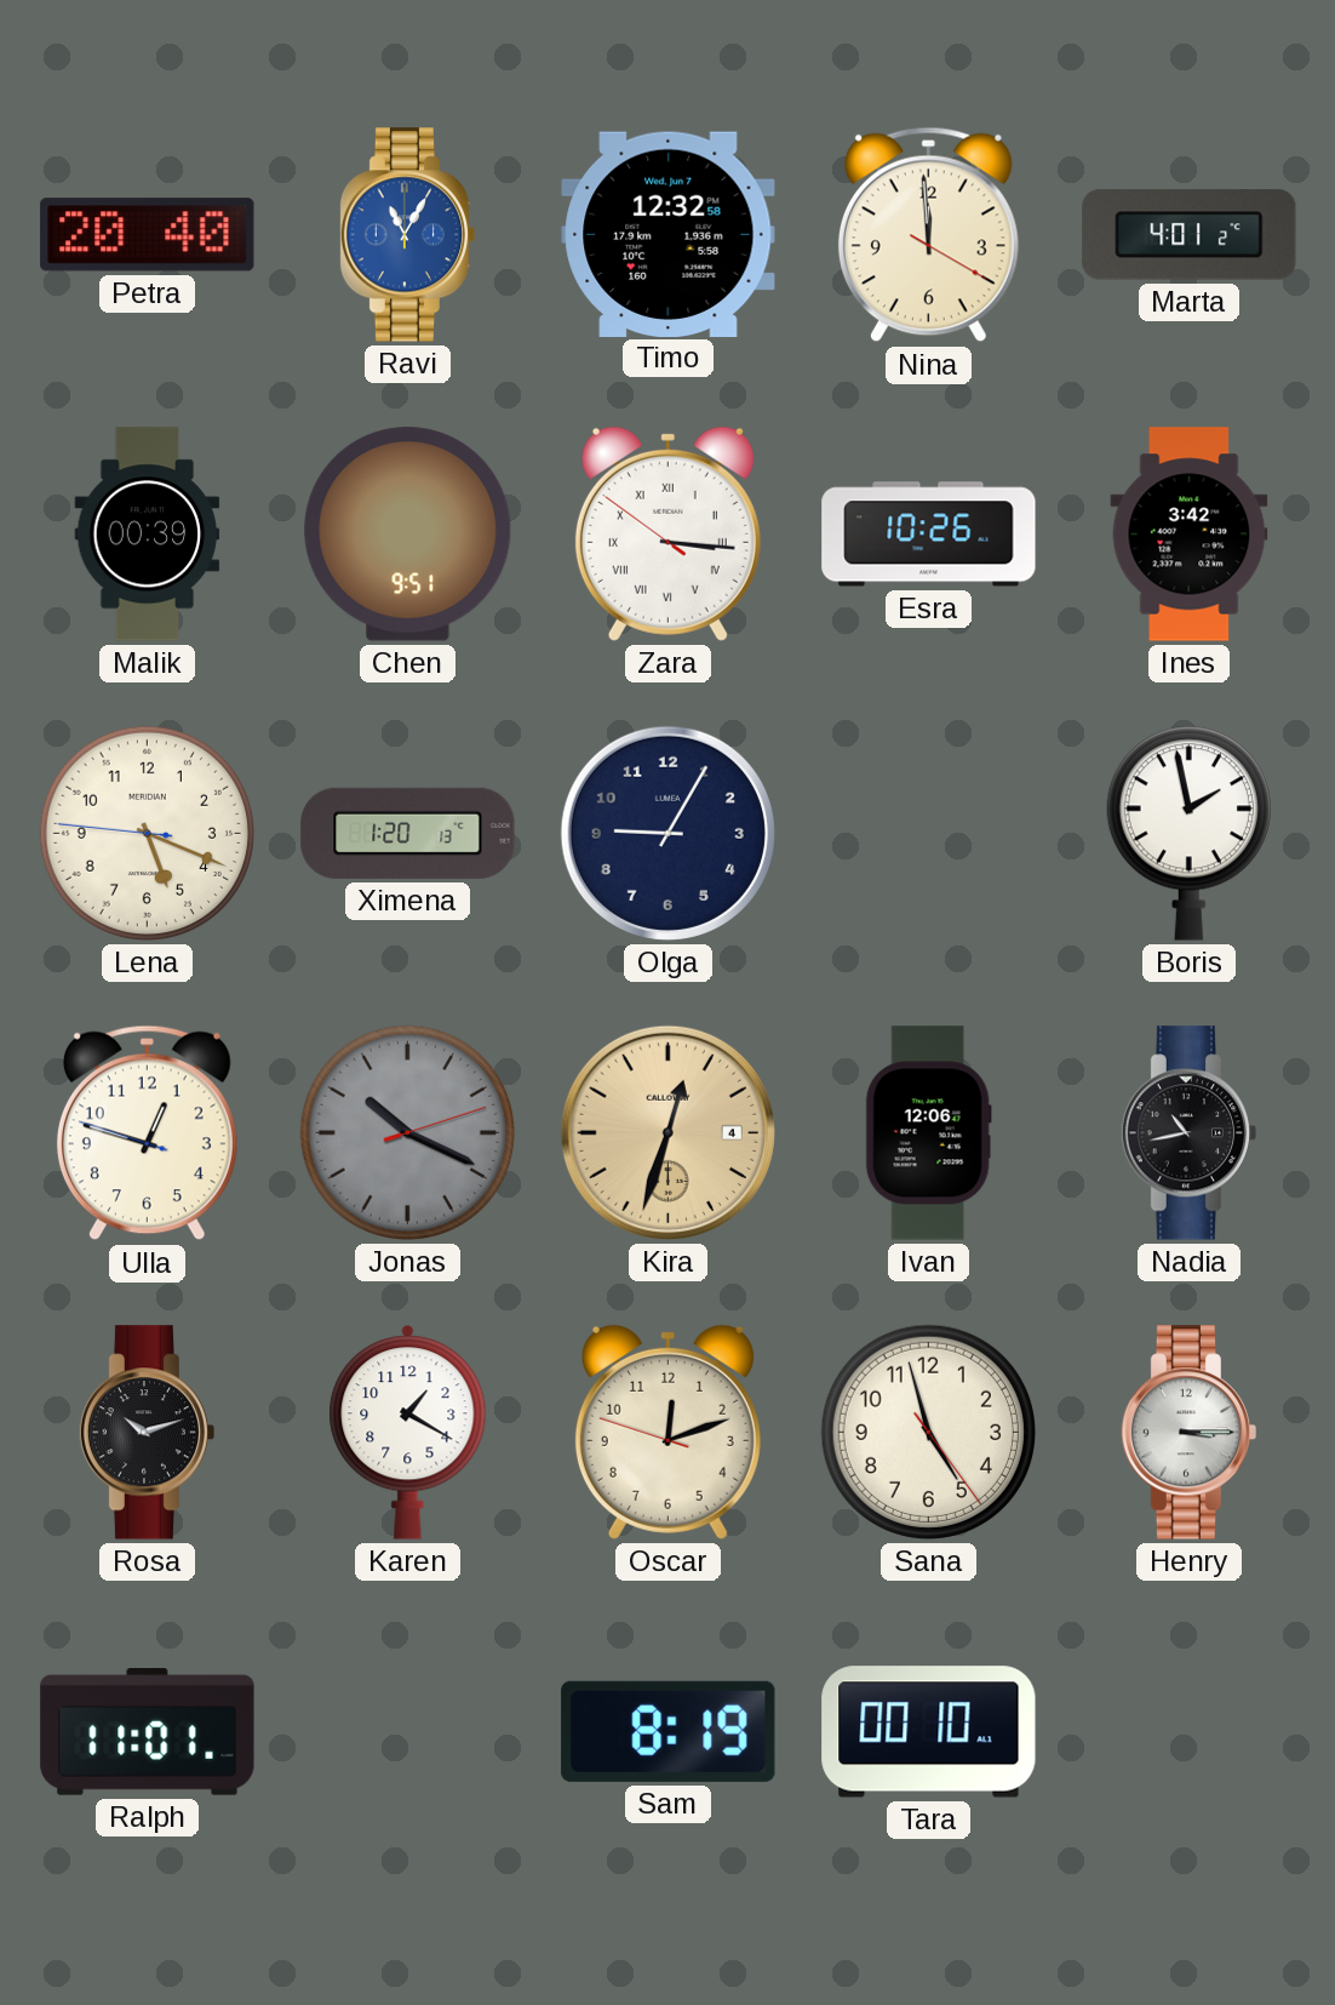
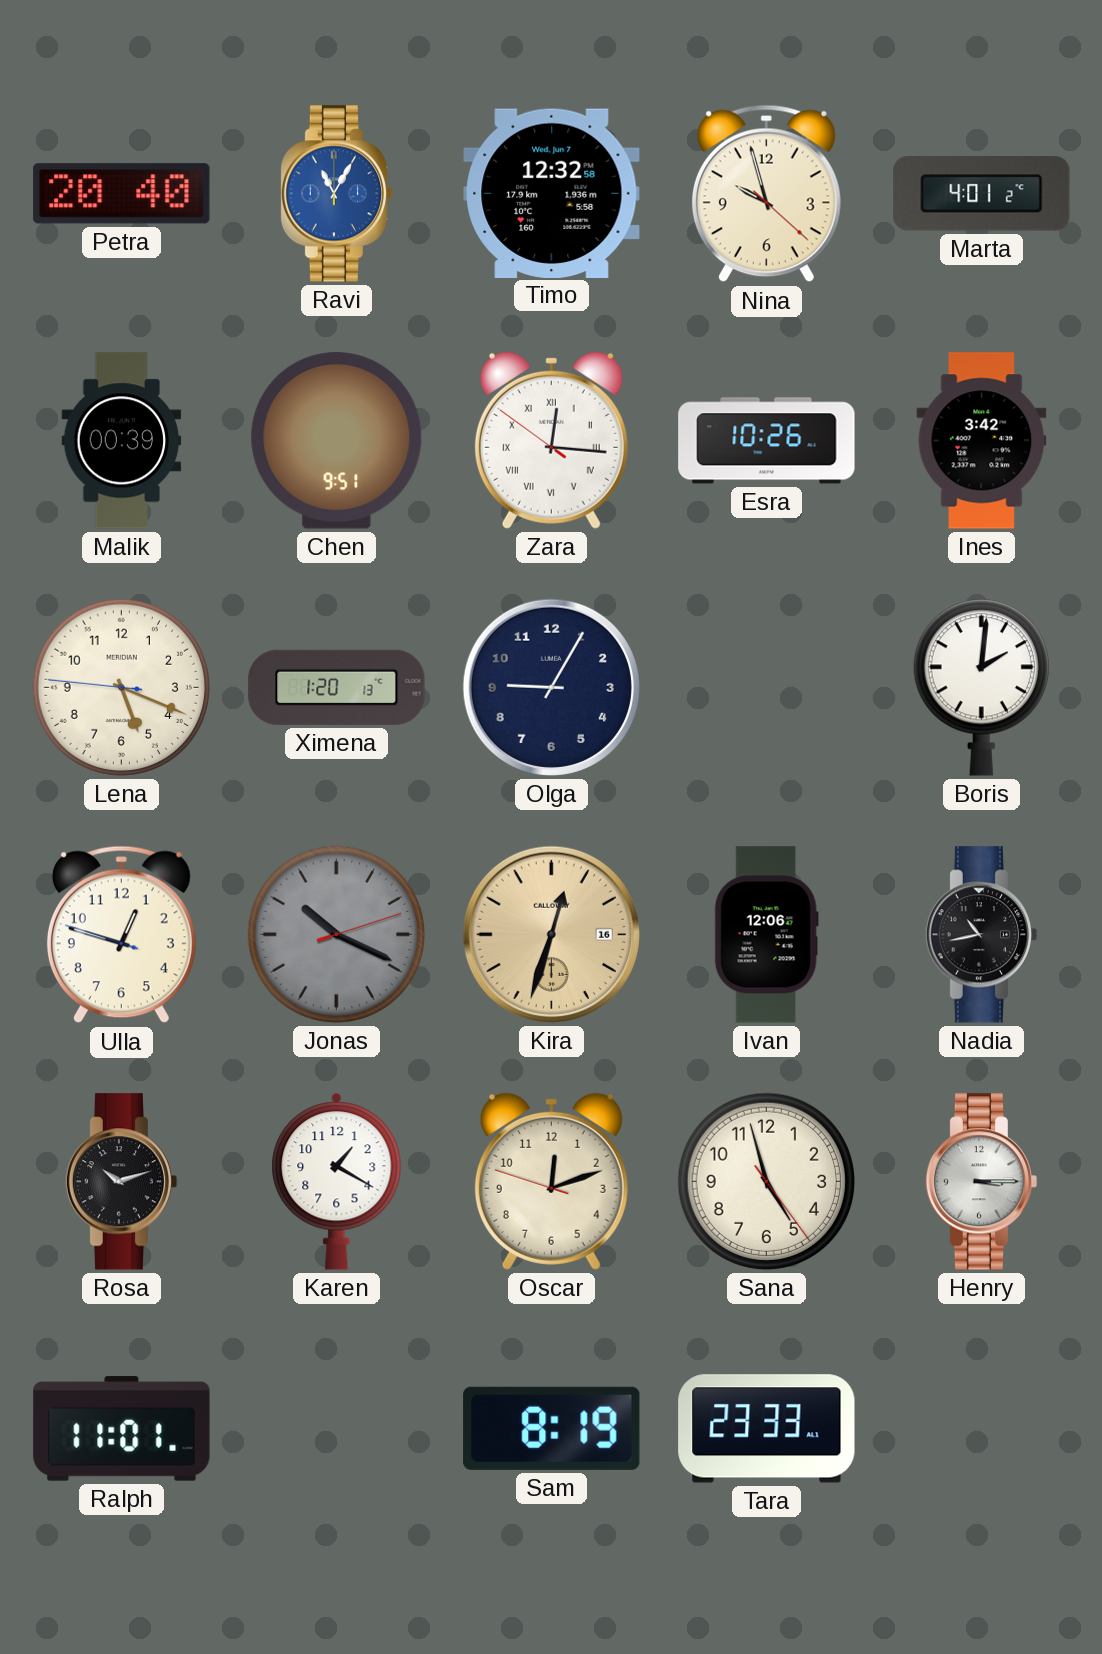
Nina: 11:59 -> 9:57 (766, 194)
Zara: 3:15 -> 12:15 (551, 440)
Boris: 1:58 -> 2:01 (981, 687)
Kira date: 4 -> 16 (551, 934)
Tara: 00:10 -> 23:33 (767, 1429)
